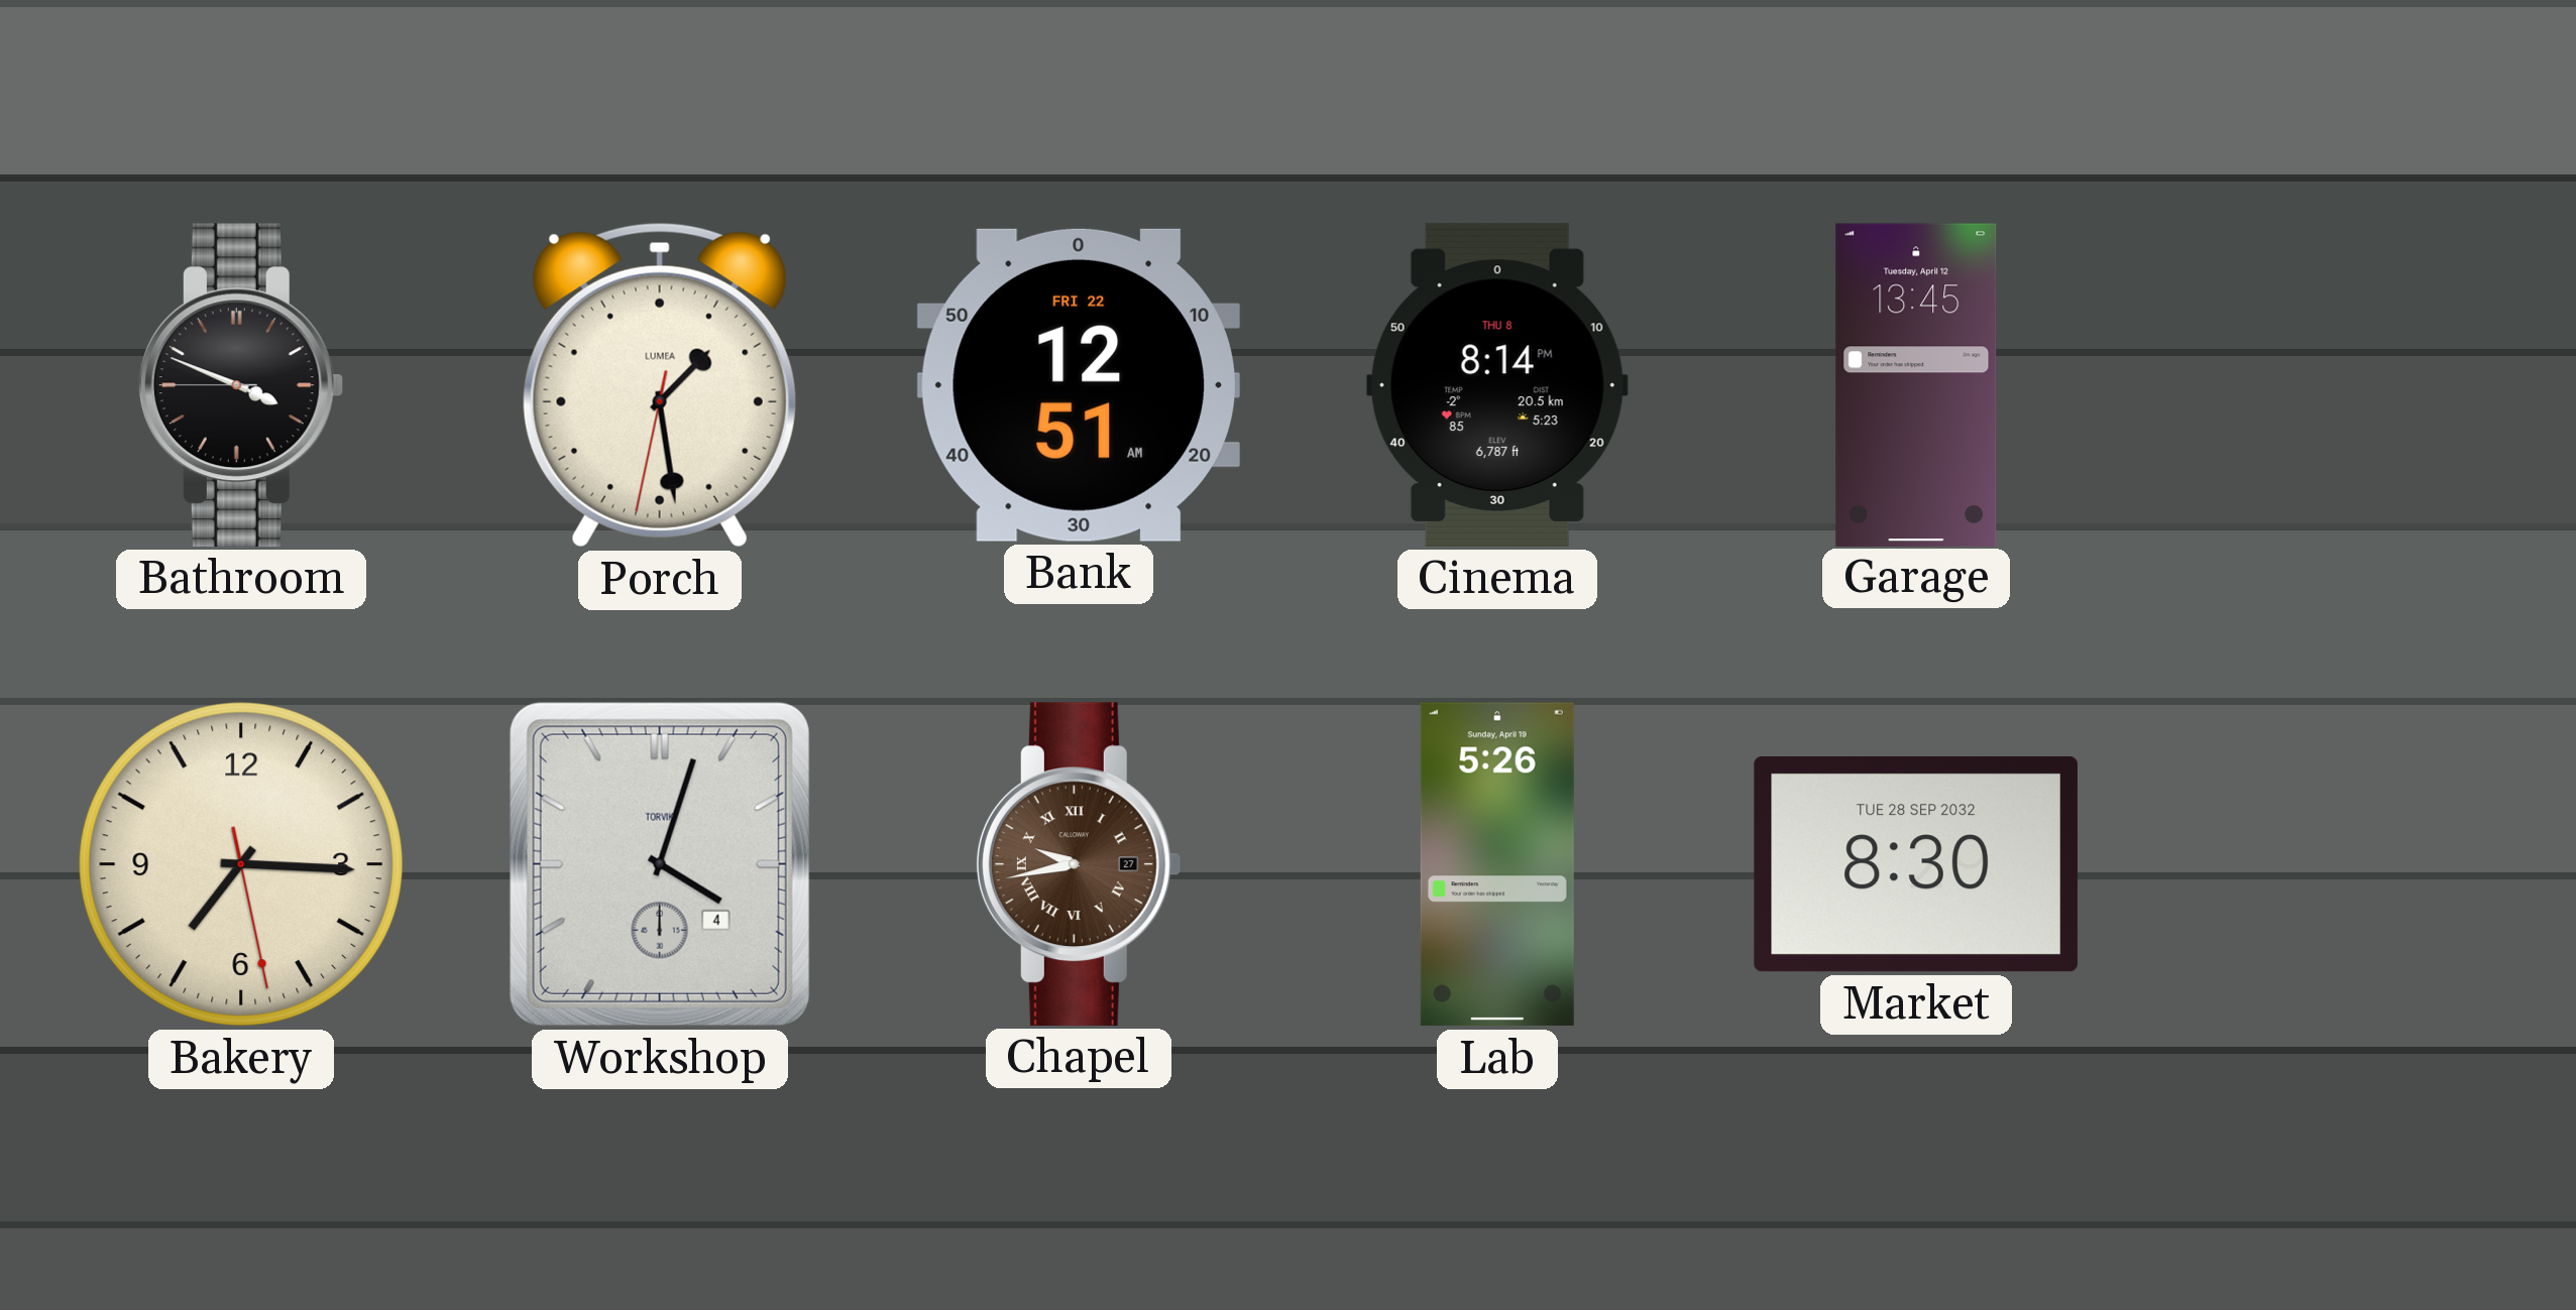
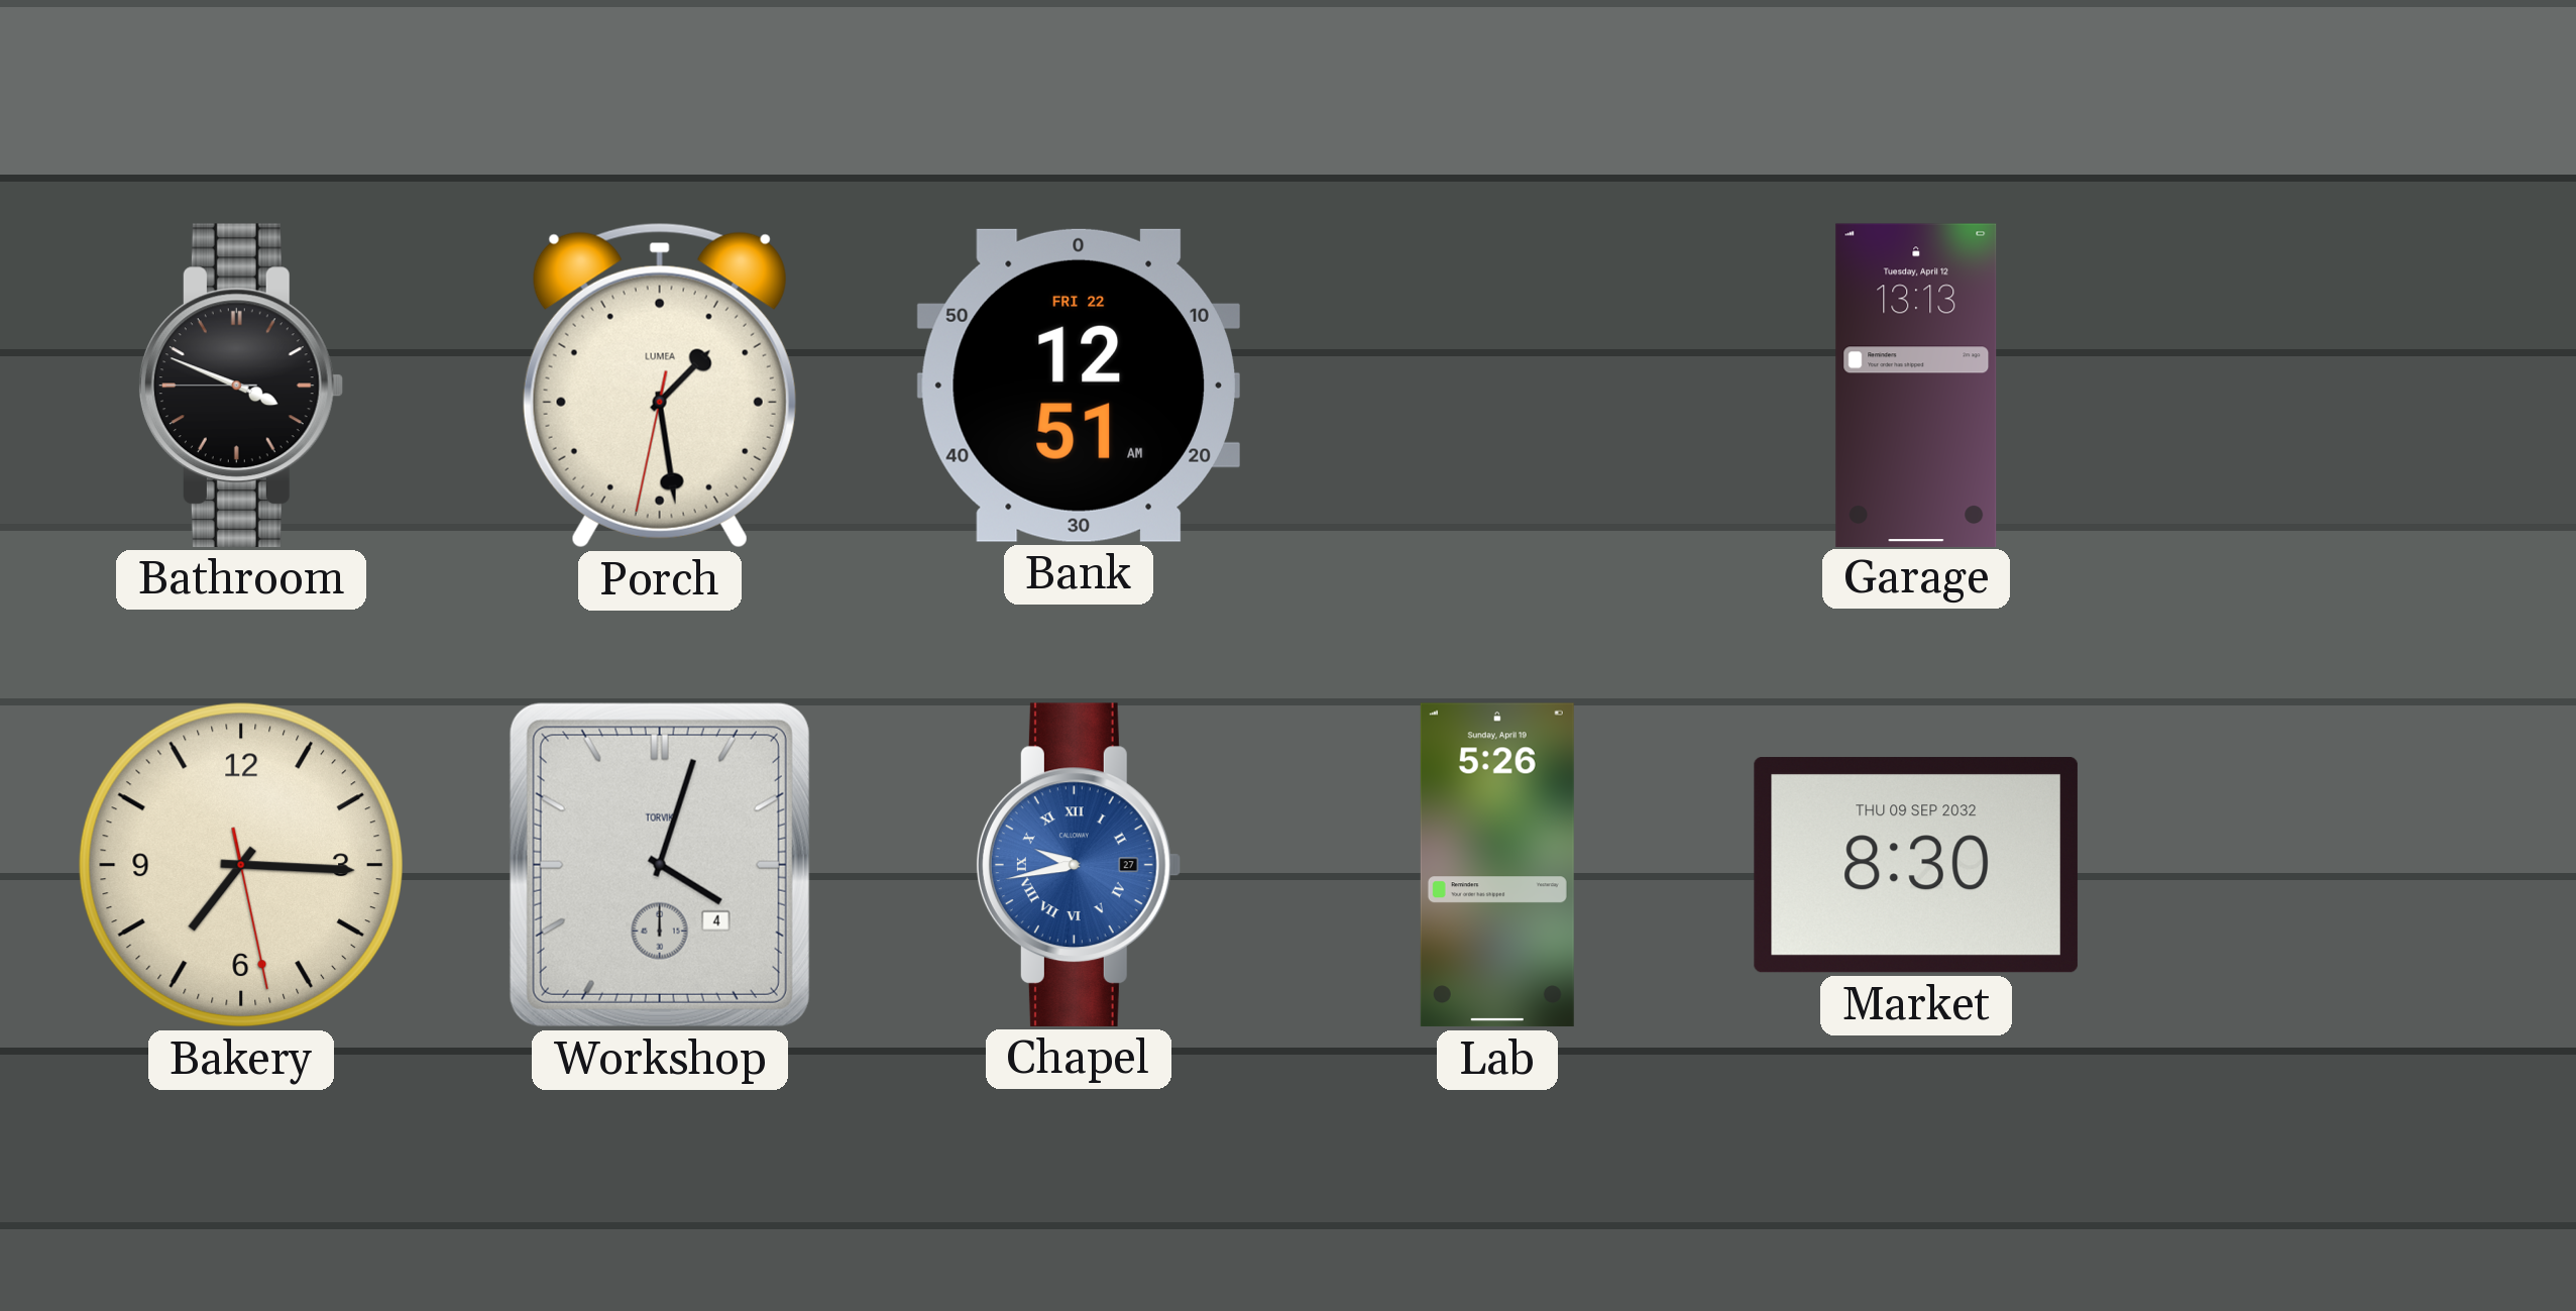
Cinema: 8:14 -> none (1497, 385)
Garage: 13:45 -> 13:13 (1916, 385)
Chapel dial: brown -> blue (1078, 865)
Market date: TUE 28 SEP 2032 -> THU 09 SEP 2032 (1916, 865)
